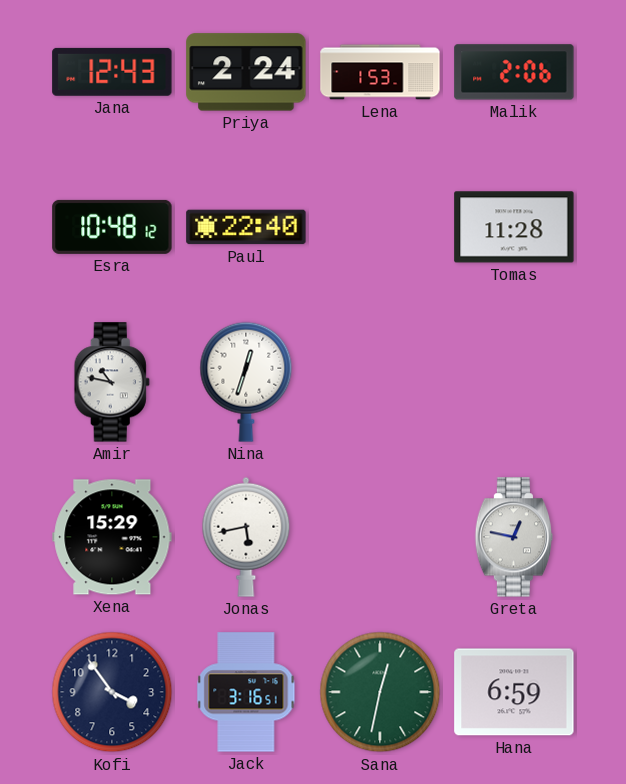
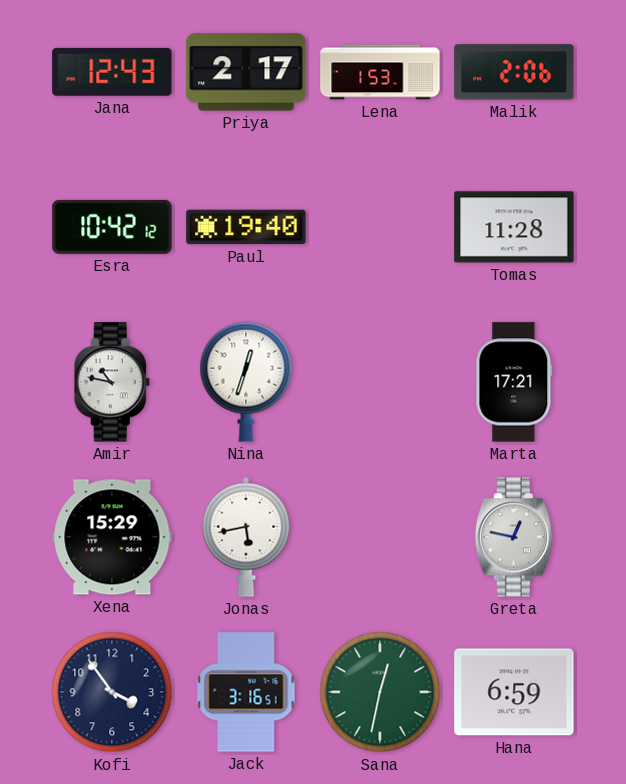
Priya: 2:24 -> 2:17 (246, 72)
Esra: 10:48 -> 10:42 (112, 227)
Paul: 22:40 -> 19:40 (246, 227)
Marta: none -> 17:21 (514, 382)
